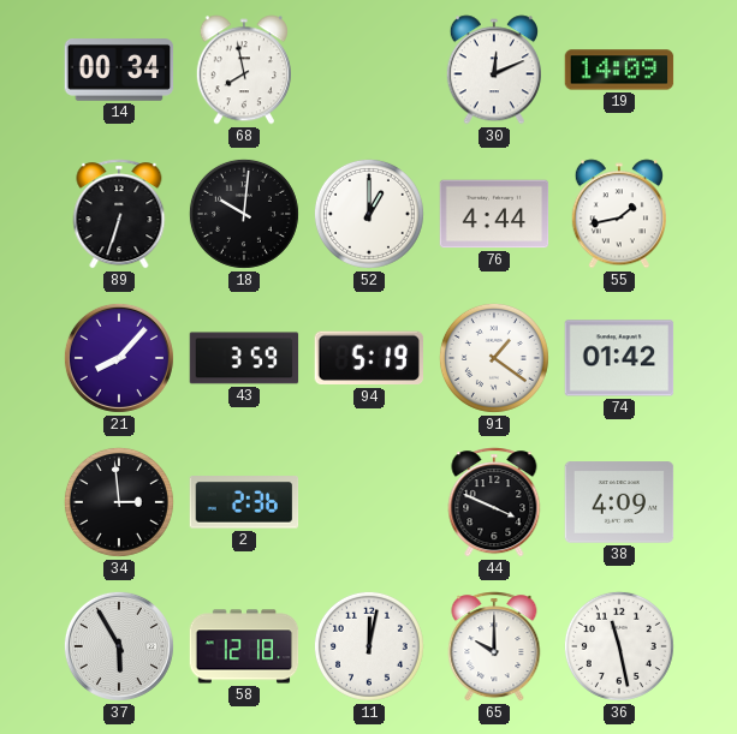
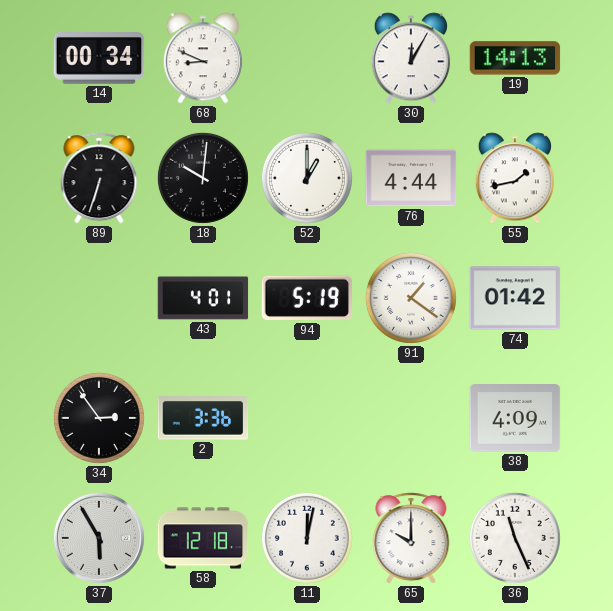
68: 7:58 -> 8:49 (203, 58)
30: 12:11 -> 12:05 (411, 58)
19: 14:09 -> 14:13 (515, 58)
21: 8:07 -> none (119, 358)
43: 3:59 -> 4:01 (203, 298)
34: 2:59 -> 2:54 (99, 418)
2: 2:36 -> 3:36 (203, 418)
44: 3:49 -> none (494, 502)
36: 11:28 -> 11:26 (515, 538)
